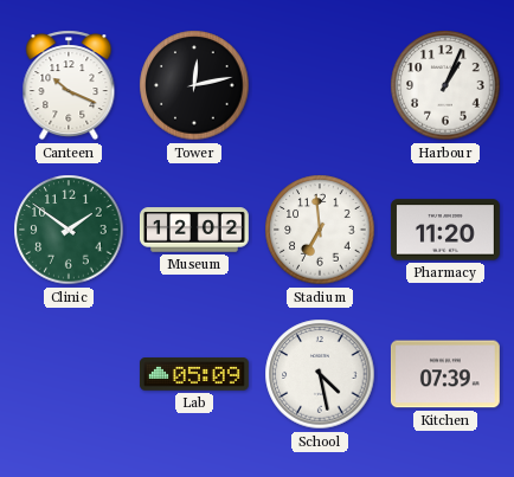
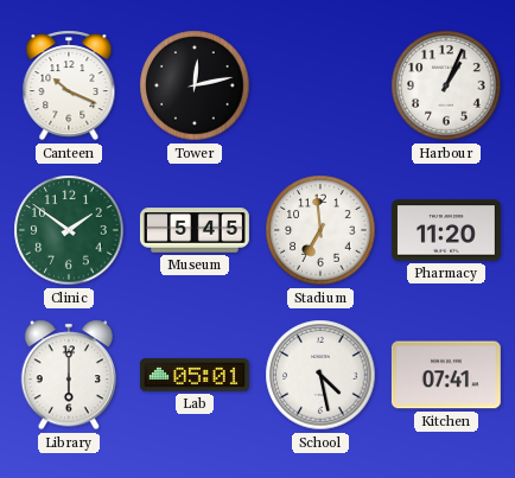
Museum: 12:02 -> 5:45 (195, 230)
Library: none -> 6:00 (68, 375)
Lab: 05:09 -> 05:01 (195, 375)
Kitchen: 07:39 -> 07:41 (446, 375)
